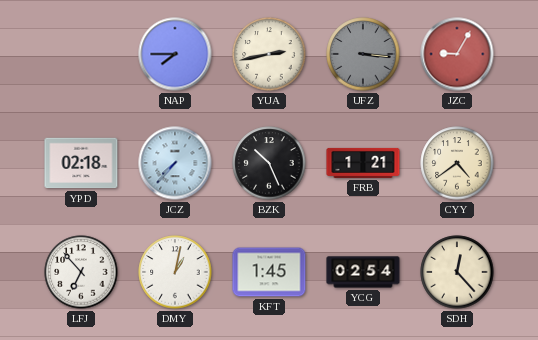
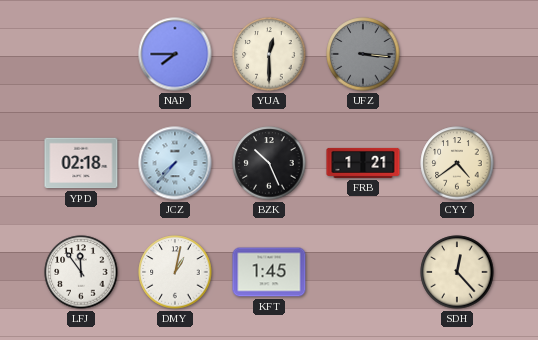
YUA: 2:43 -> 12:30 (269, 54)
JZC: 9:05 -> none (457, 54)
LFJ: 6:53 -> 11:54 (81, 272)
YCG: 02:54 -> none (363, 272)
